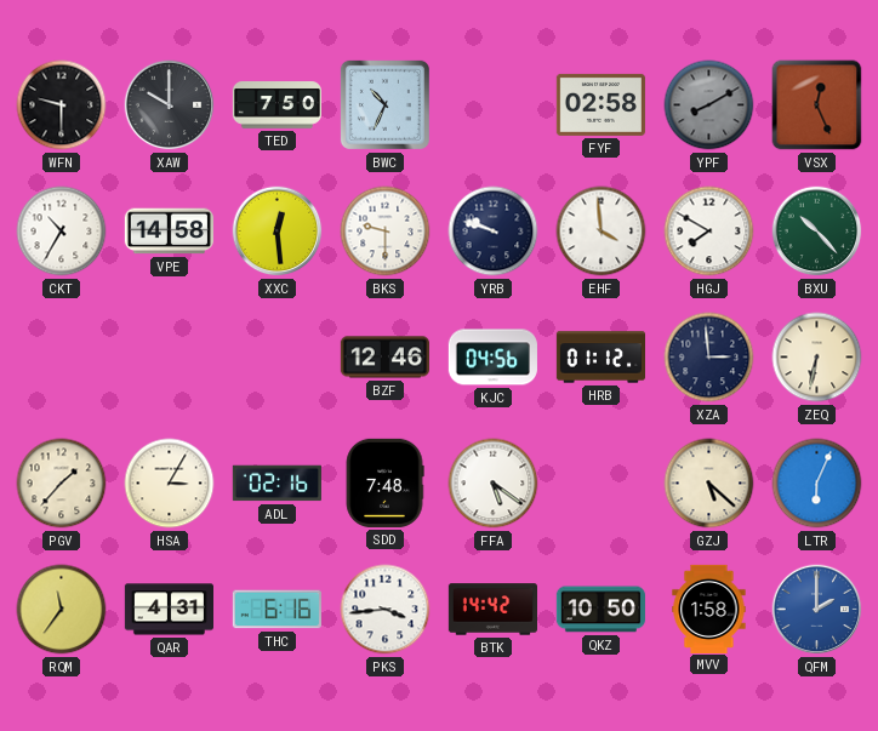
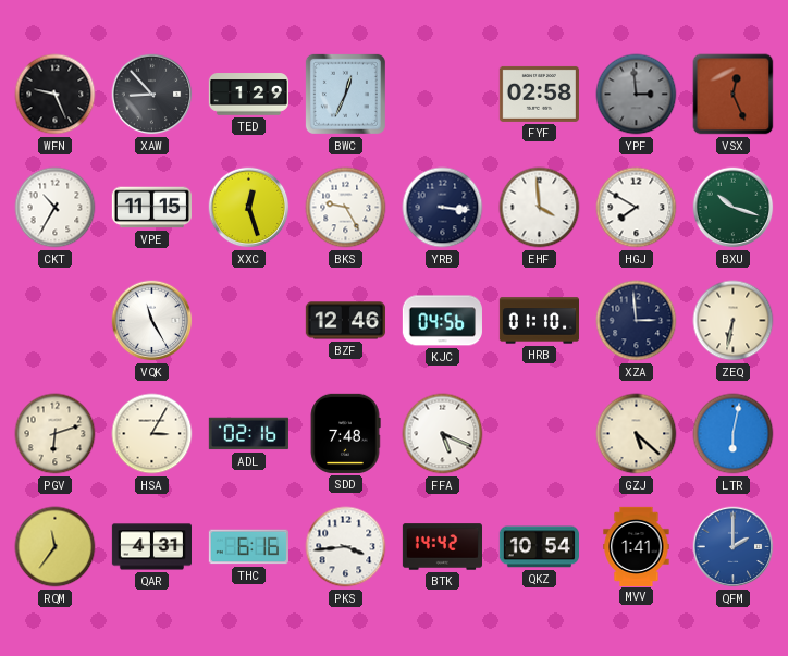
WFN: 9:30 -> 9:26 (56, 95)
XAW: 10:00 -> 8:53 (152, 95)
TED: 7:50 -> 1:29 (248, 95)
BWC: 10:34 -> 12:34 (345, 94)
YPF: 8:10 -> 2:59 (637, 95)
VPE: 14:58 -> 11:15 (151, 208)
XXC: 12:29 -> 12:27 (249, 208)
BKS: 9:30 -> 9:25 (346, 208)
YRB: 9:48 -> 3:16 (443, 208)
BXU: 10:23 -> 10:18 (734, 208)
VQK: none -> 11:25 (152, 321)
HRB: 01:12 -> 01:10 (539, 321)
PGV: 1:37 -> 6:12 (56, 434)
FFA: 5:21 -> 5:19 (443, 434)
LTR: 6:04 -> 6:02 (734, 434)
QKZ: 10:50 -> 10:54 (539, 547)
MVV: 1:58 -> 1:41 (637, 546)
